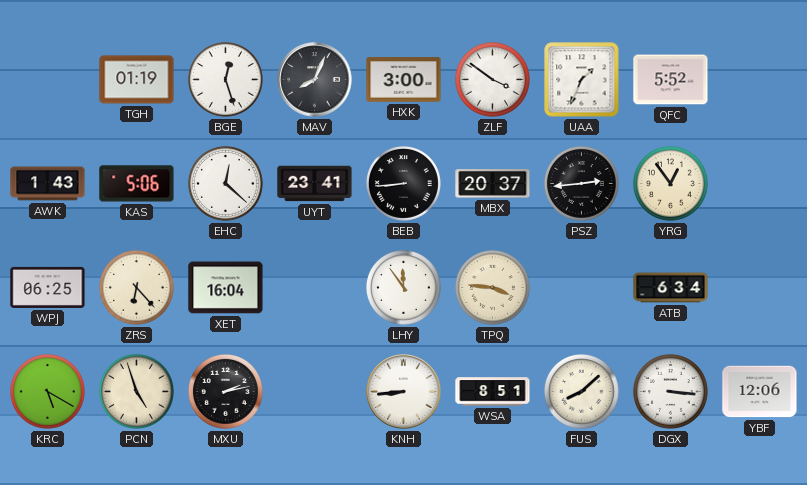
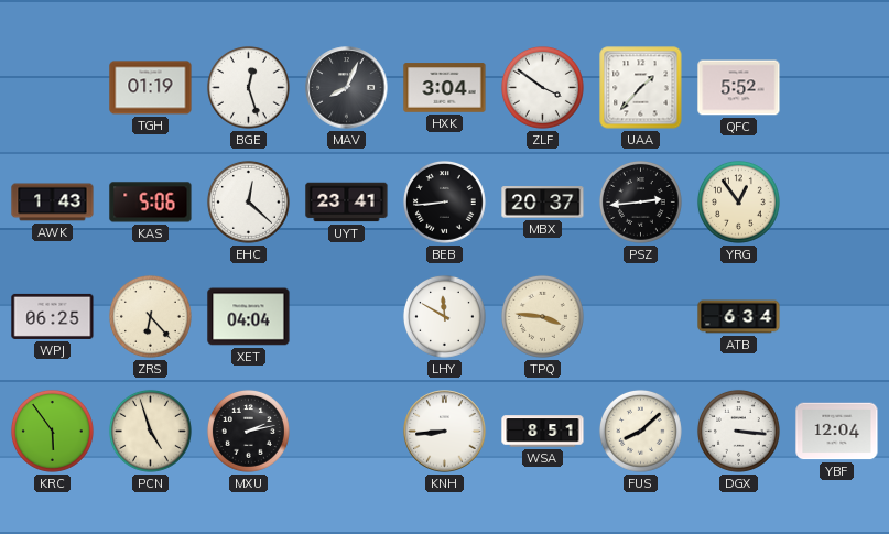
HXK: 3:00 -> 3:04 (445, 88)
UAA: 1:34 -> 1:37 (641, 88)
XET: 16:04 -> 04:04 (249, 317)
LHY: 11:54 -> 11:50 (444, 316)
KRC: 5:20 -> 5:54 (52, 431)
YBF: 12:06 -> 12:04 (837, 432)
